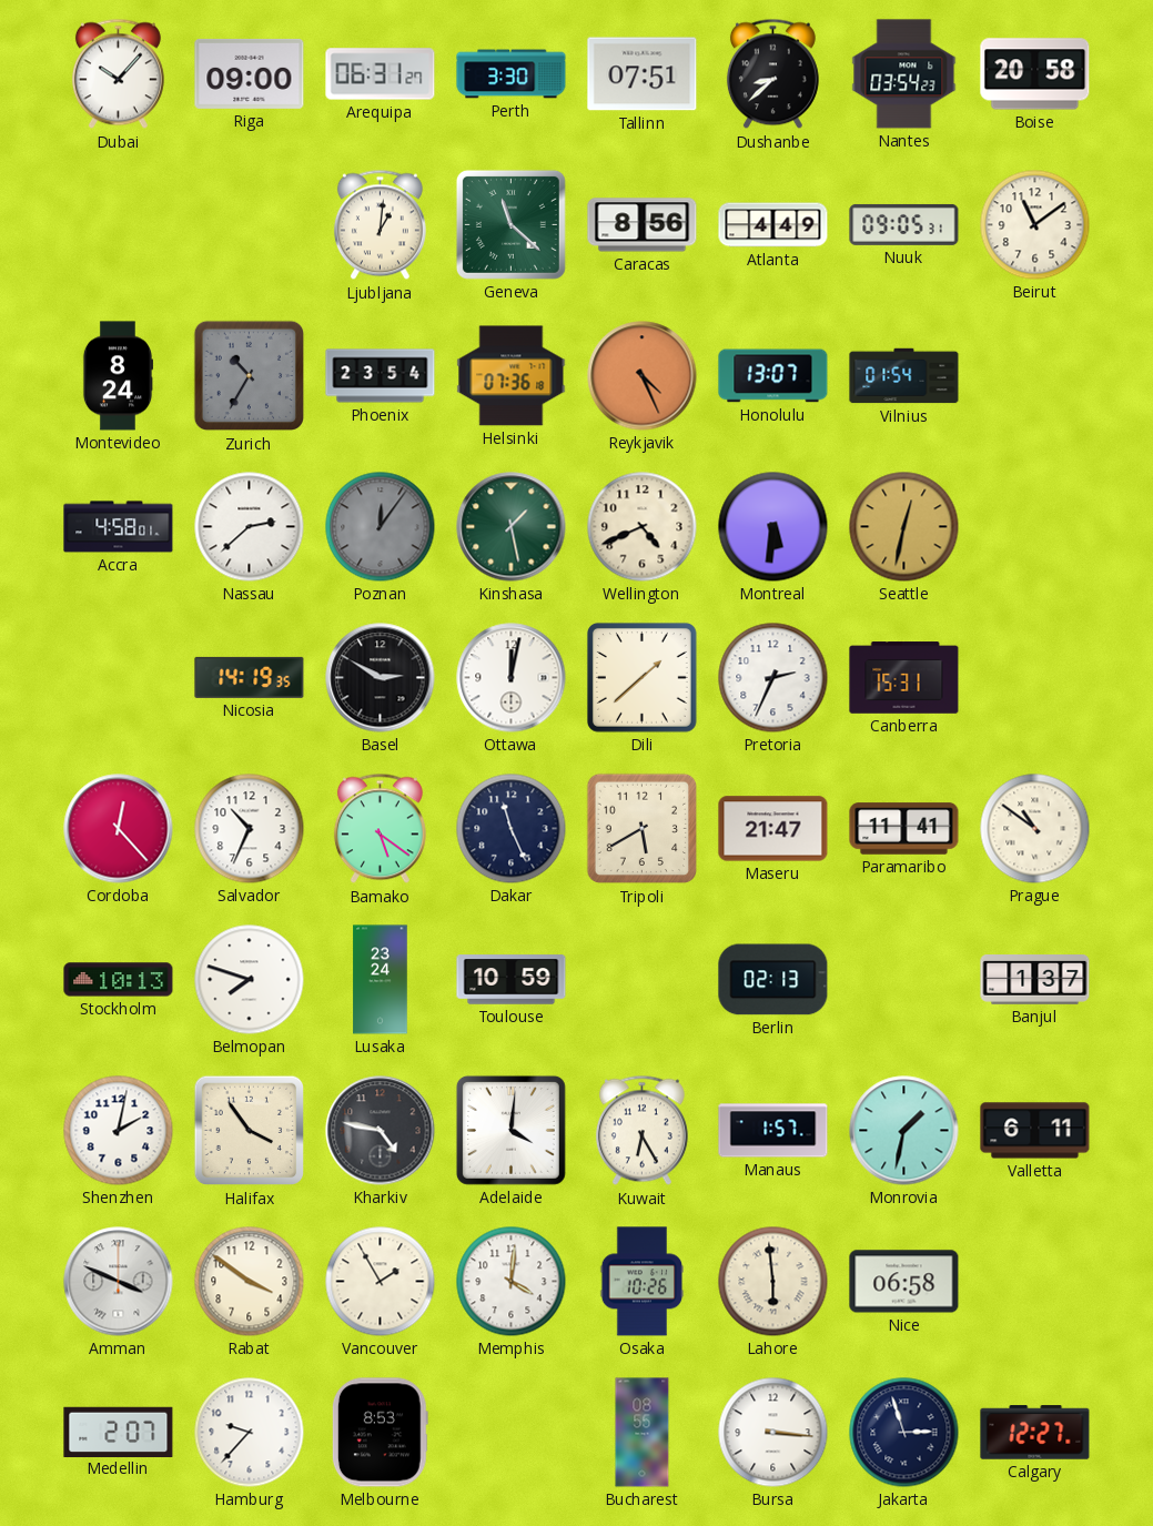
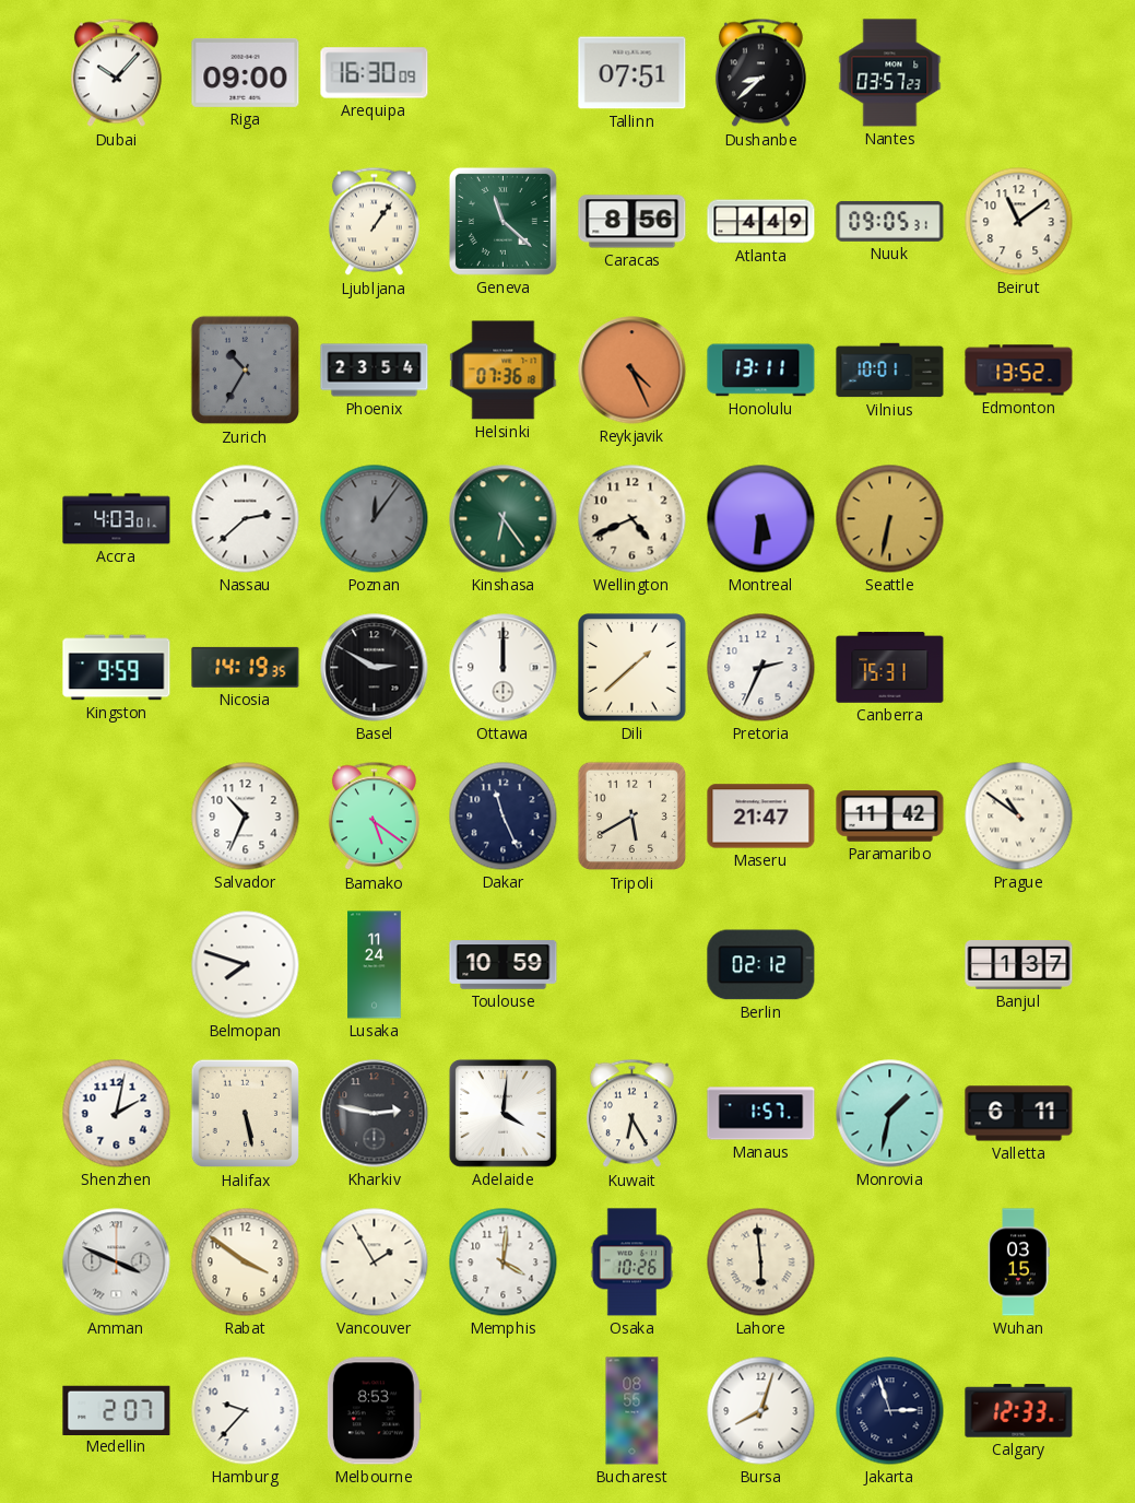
Arequipa: 06:31 -> 16:30 (375, 73)
Perth: 3:30 -> none (512, 74)
Nantes: 03:54 -> 03:57 (890, 73)
Boise: 20:58 -> none (1035, 74)
Ljubljana: 1:01 -> 1:06 (374, 222)
Montevideo: 8:24 -> none (117, 376)
Honolulu: 13:07 -> 13:11 (761, 371)
Vilnius: 01:54 -> 10:01 (890, 371)
Edmonton: none -> 13:52 (1019, 371)
Accra: 4:58 -> 4:03 (117, 519)
Kinshasa: 1:28 -> 6:24 (504, 519)
Seattle: 12:32 -> 6:32 (890, 519)
Kingston: none -> 9:59 (117, 668)
Ottawa: 12:02 -> 12:00 (504, 668)
Cordoba: 12:23 -> none (119, 829)
Paramaribo: 11:41 -> 11:42 (890, 817)
Stockholm: 10:13 -> none (119, 980)
Lusaka: 23:24 -> 11:24 (375, 965)
Berlin: 02:13 -> 02:12 (761, 965)
Halifax: 3:54 -> 5:28 (246, 1114)
Kharkiv: 4:47 -> 2:47 (375, 1114)
Nice: 06:58 -> none (904, 1282)
Wuhan: none -> 03:15 (1018, 1263)
Bursa: 3:16 -> 8:03 (761, 1411)
Calgary: 12:27 -> 12:33 (1019, 1411)
